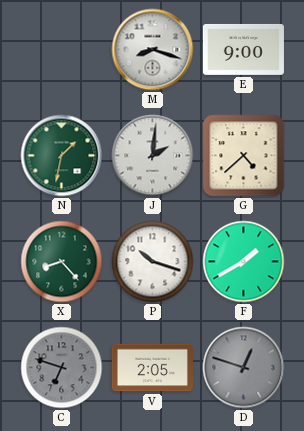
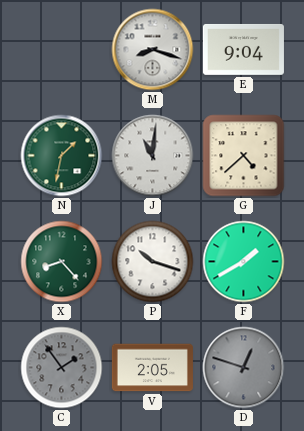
E: 9:00 -> 9:04 (243, 49)
J: 2:01 -> 11:01 (153, 156)
C: 6:48 -> 1:54 (62, 368)
